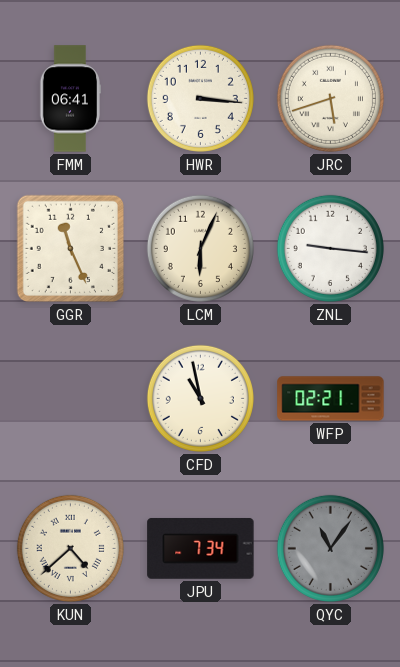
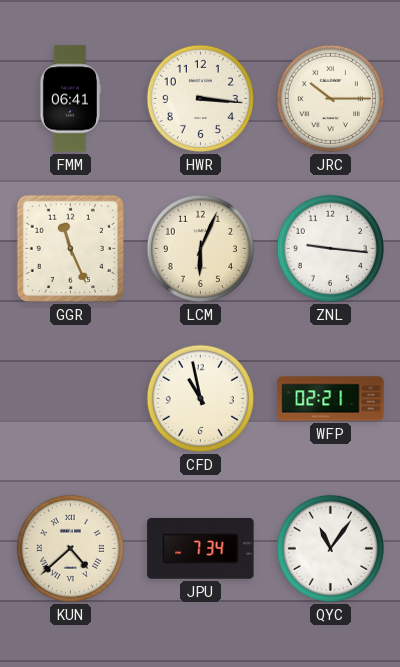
JRC: 5:42 -> 10:15 (330, 98)
QYC dial: grey -> white (330, 548)
